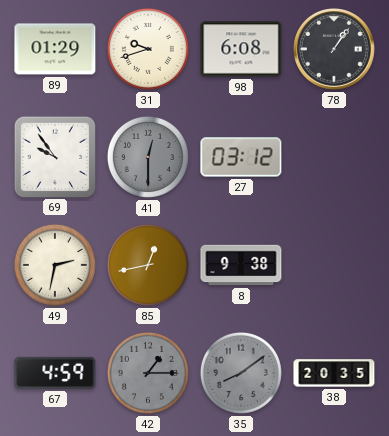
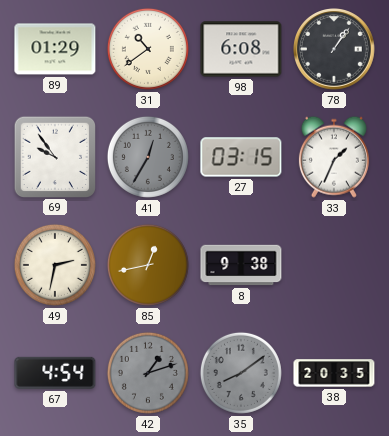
31: 9:42 -> 10:39 (148, 49)
41: 12:30 -> 12:35 (148, 157)
27: 03:12 -> 03:15 (241, 157)
33: none -> 1:34 (334, 157)
67: 4:59 -> 4:54 (55, 373)
42: 1:15 -> 1:12 (148, 373)
